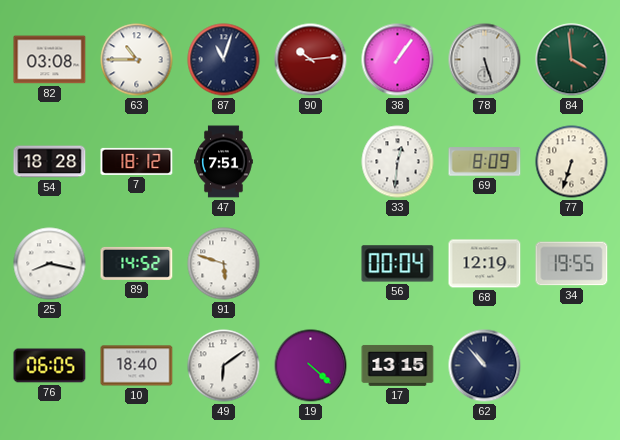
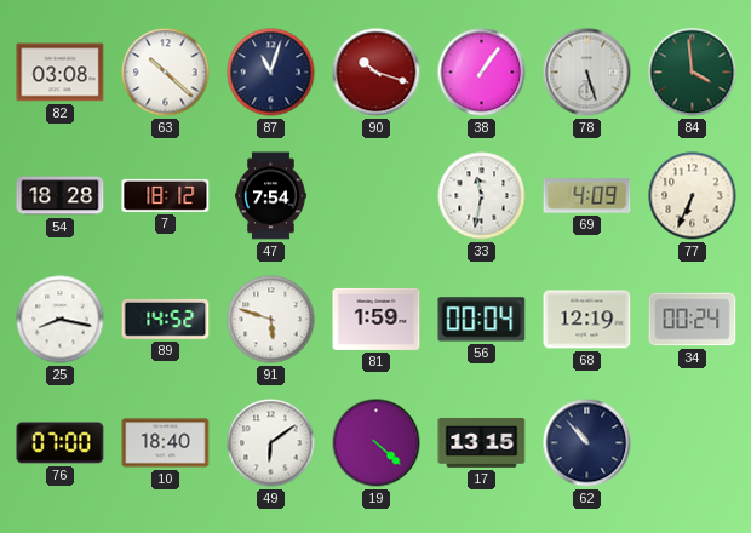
63: 10:45 -> 10:22 (166, 73)
90: 10:14 -> 10:18 (377, 73)
47: 7:51 -> 7:54 (271, 196)
33: 12:31 -> 11:32 (482, 196)
69: 8:09 -> 4:09 (587, 196)
77: 6:33 -> 6:34 (693, 196)
81: none -> 1:59 (377, 319)
34: 19:55 -> 00:24 (693, 320)
76: 06:05 -> 07:00 (61, 443)
